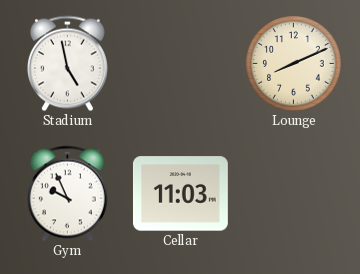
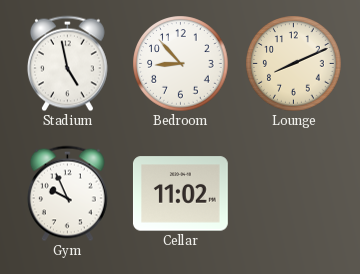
Bedroom: none -> 8:53 (181, 64)
Cellar: 11:03 -> 11:02 (180, 194)
